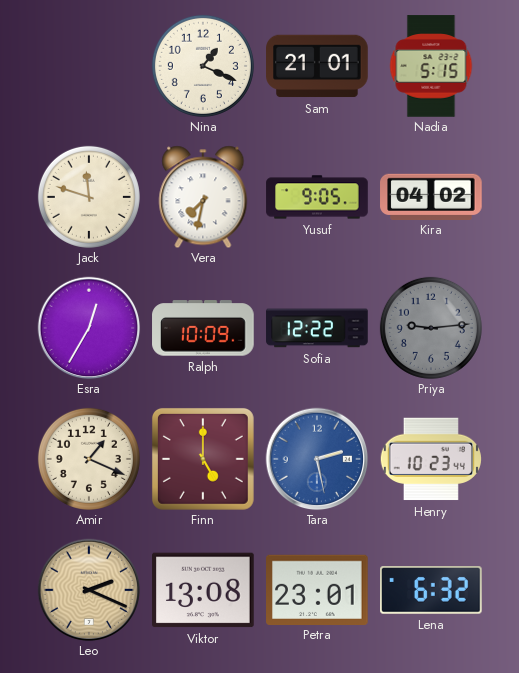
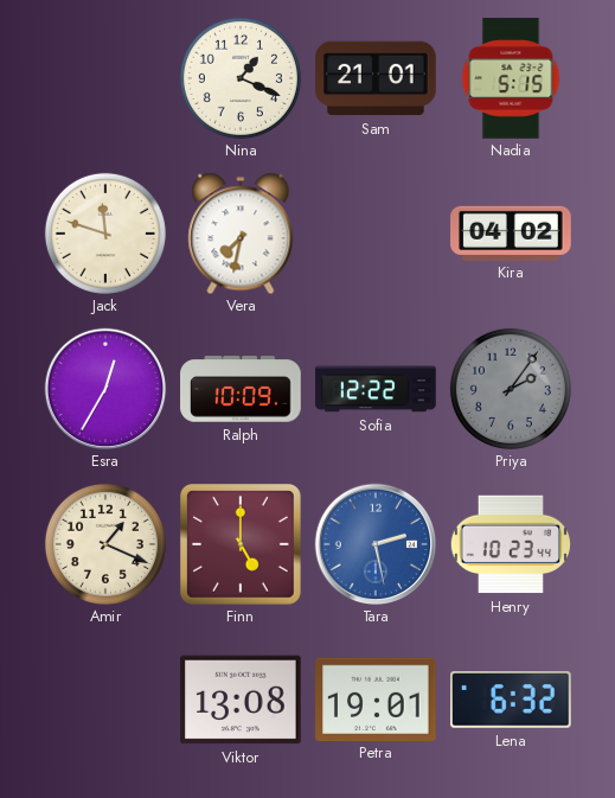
Yusuf: 9:05 -> none (317, 197)
Priya: 9:14 -> 2:06 (511, 389)
Leo: 2:19 -> none (89, 590)
Petra: 23:01 -> 19:01 (376, 698)
